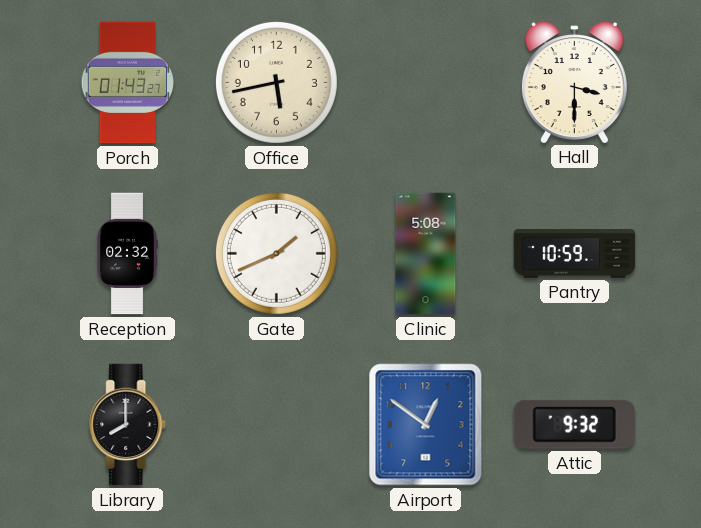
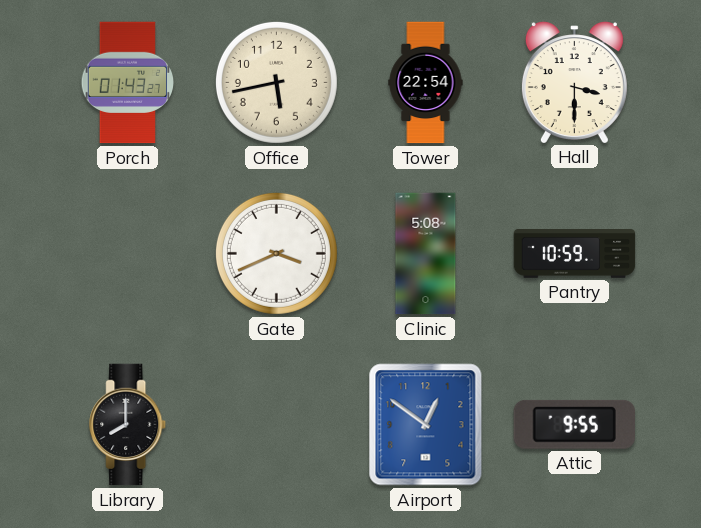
Tower: none -> 22:54 (426, 83)
Reception: 02:32 -> none (127, 254)
Gate: 1:41 -> 3:41 (276, 253)
Attic: 9:32 -> 9:55 (574, 424)
